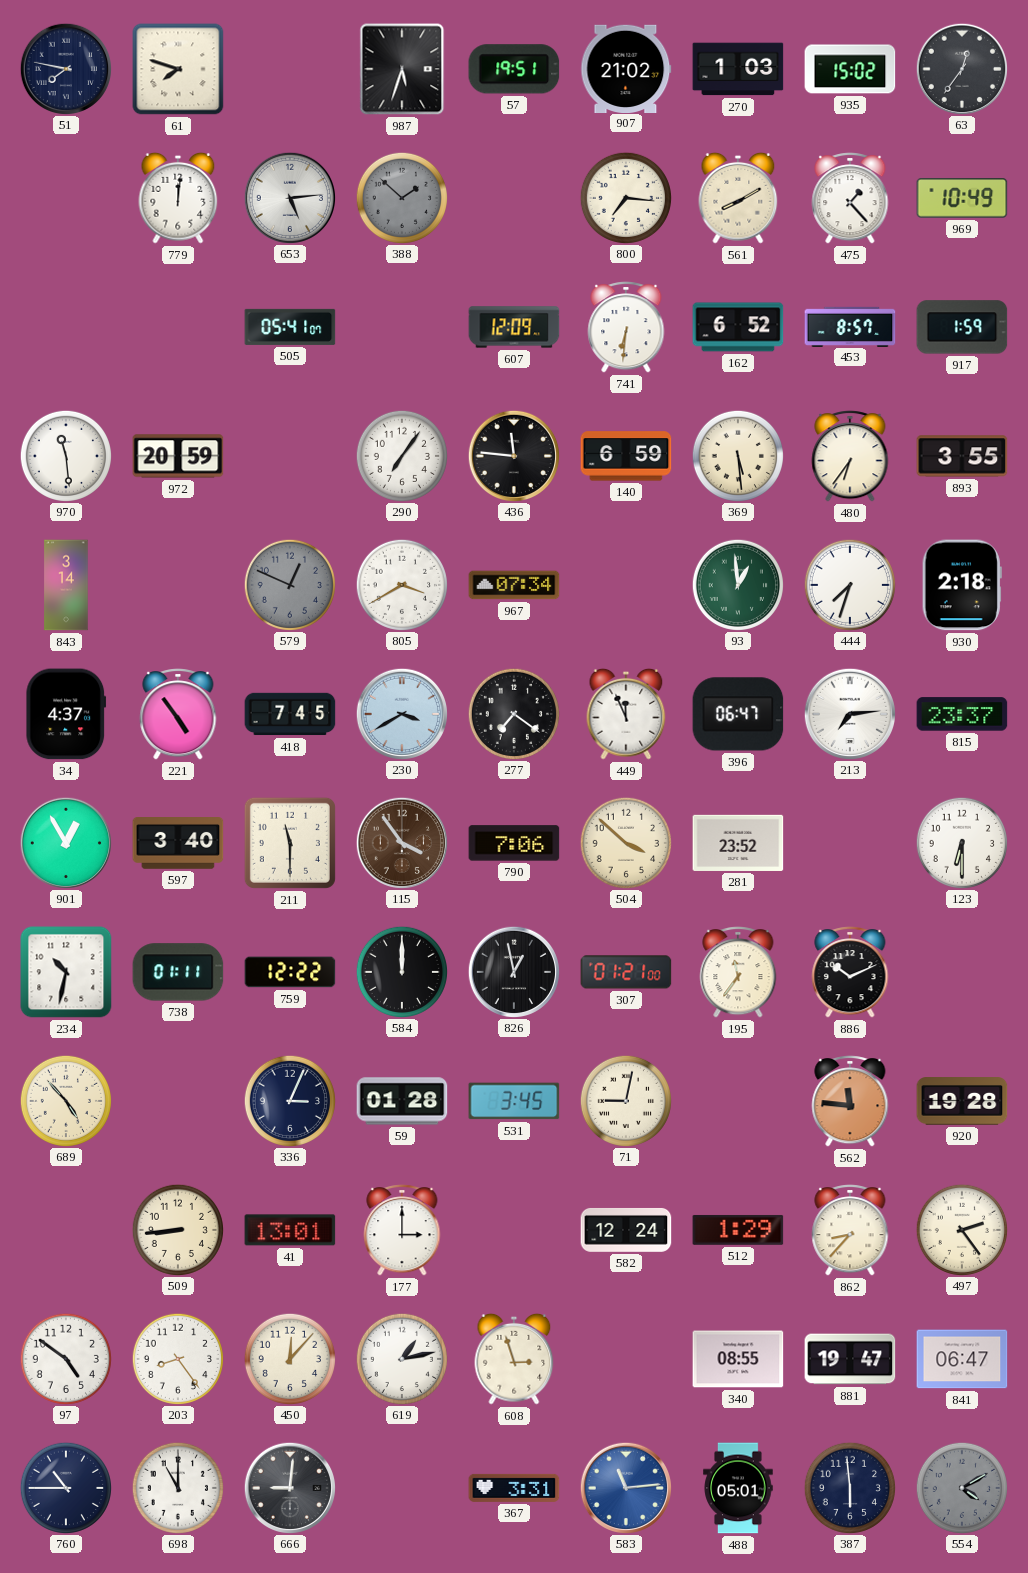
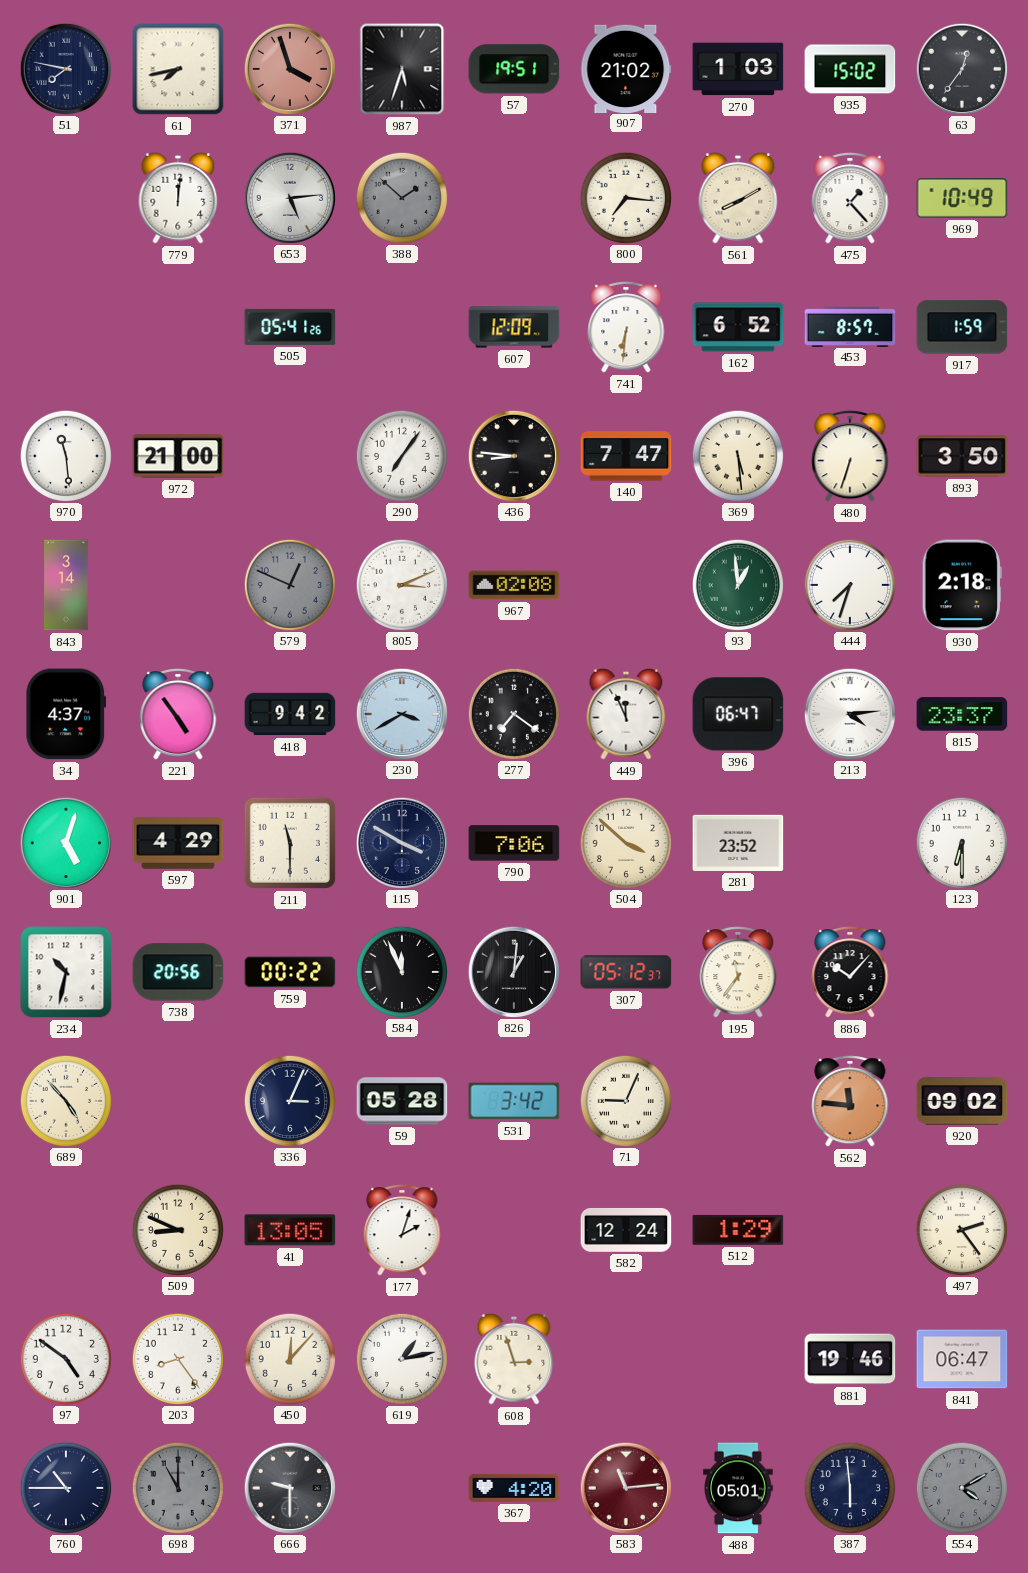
61: 7:48 -> 7:43 (178, 69)
371: none -> 3:57 (289, 68)
505: 05:41:07 -> 05:41:26 (290, 327)
972: 20:59 -> 21:00 (178, 456)
436: 11:46 -> 8:46 (513, 455)
140: 6:59 -> 7:47 (626, 456)
480: 6:36 -> 6:33 (850, 456)
893: 3:55 -> 3:50 (962, 456)
805: 3:40 -> 3:11 (401, 584)
967: 07:34 -> 02:08 (514, 585)
418: 7:45 -> 9:42 (290, 714)
213: 7:14 -> 4:14 (849, 713)
901: 12:55 -> 5:03 (65, 842)
597: 3:40 -> 4:29 (178, 844)
115: 3:54 -> 3:50 (401, 842)
115 dial: brown -> navy (401, 842)
738: 01:11 -> 20:56 (178, 972)
759: 12:22 -> 00:22 (290, 972)
584: 12:00 -> 11:56 (401, 971)
826: 12:58 -> 1:01 (513, 971)
307: 01:21 -> 05:12 (626, 972)
886: 10:11 -> 10:07 (850, 972)
59: 01:28 -> 05:28 (402, 1101)
531: 3:45 -> 3:42 (514, 1101)
71: 9:02 -> 9:04 (625, 1100)
920: 19:28 -> 09:02 (962, 1101)
509: 8:44 -> 8:49 (177, 1229)
41: 13:01 -> 13:05 (290, 1230)
177: 3:00 -> 2:03 (402, 1230)
862: 8:37 -> none (850, 1230)
340: 08:55 -> none (738, 1359)
881: 19:47 -> 19:46 (850, 1359)
698 dial: white -> grey (177, 1487)
666: 9:01 -> 9:30 (289, 1487)
367: 3:31 -> 4:20 (514, 1488)
583 dial: blue -> burgundy (625, 1487)
